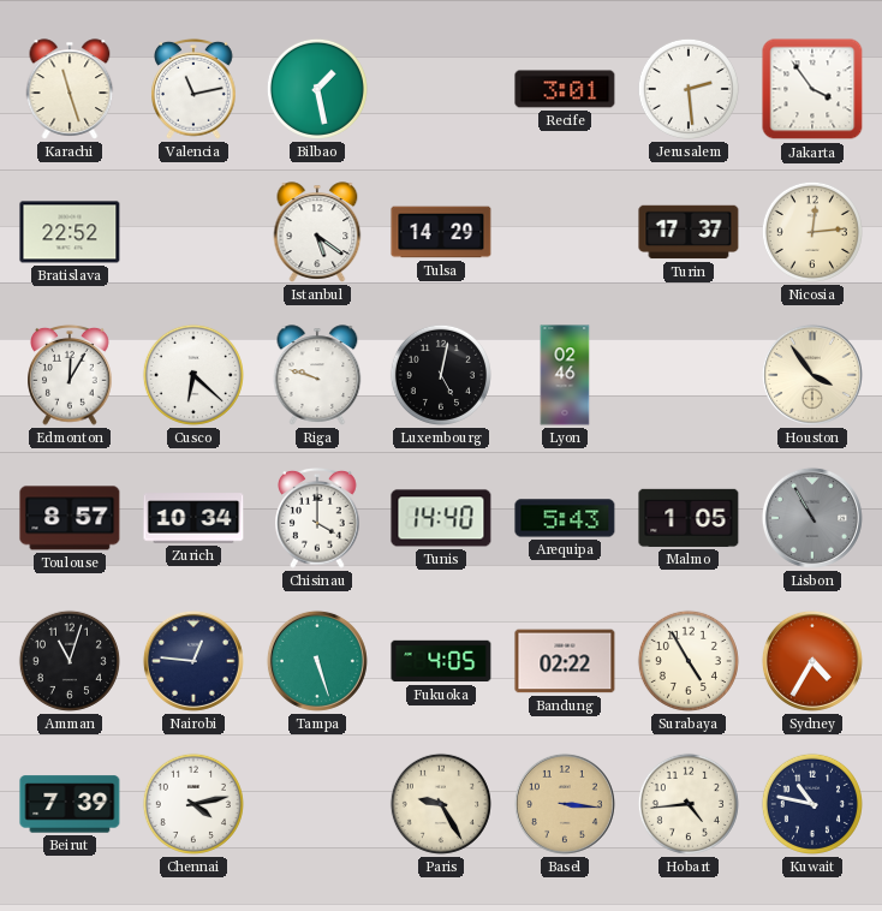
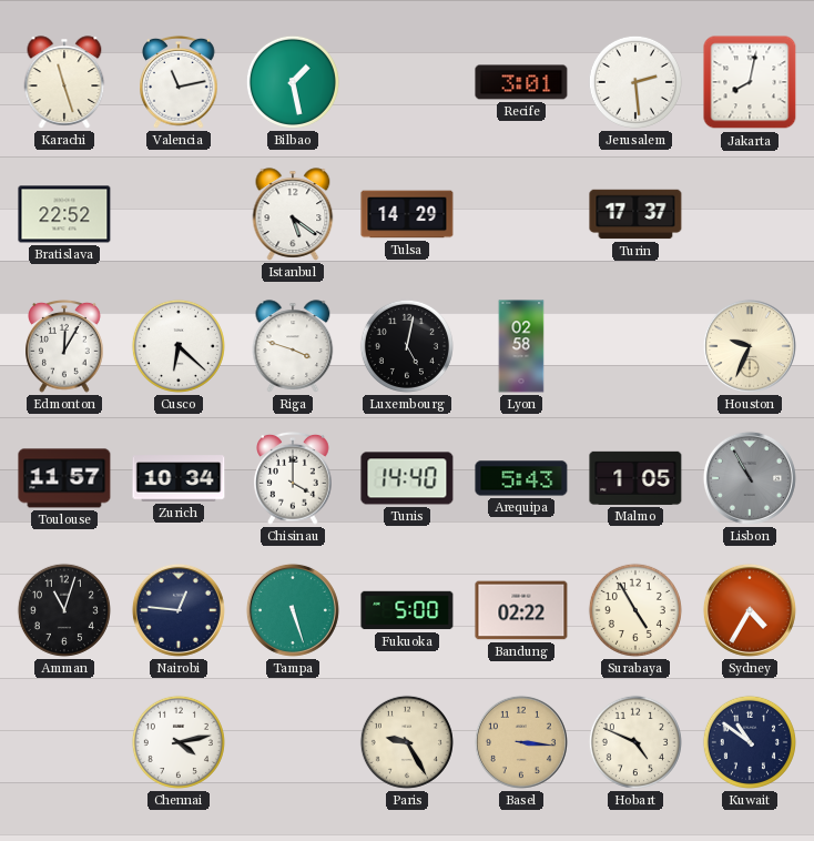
Jakarta: 3:54 -> 8:02 (750, 82)
Nicosia: 12:14 -> none (812, 232)
Riga: 9:48 -> 3:48 (293, 346)
Lyon: 02:46 -> 02:58 (521, 346)
Houston: 3:54 -> 9:34 (750, 346)
Toulouse: 8:57 -> 11:57 (64, 478)
Fukuoka: 4:05 -> 5:00 (407, 610)
Beirut: 7:39 -> none (70, 804)
Hobart: 4:44 -> 4:49 (635, 742)
Kuwait: 10:47 -> 10:51 (750, 742)
